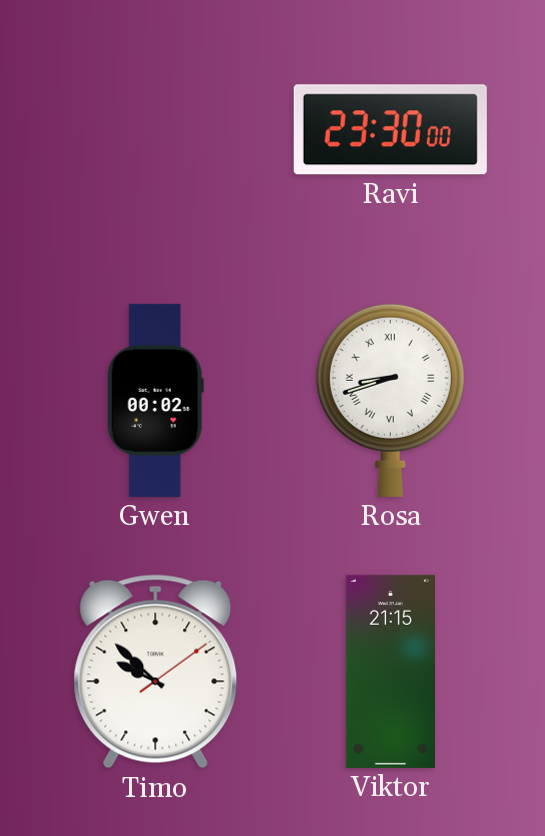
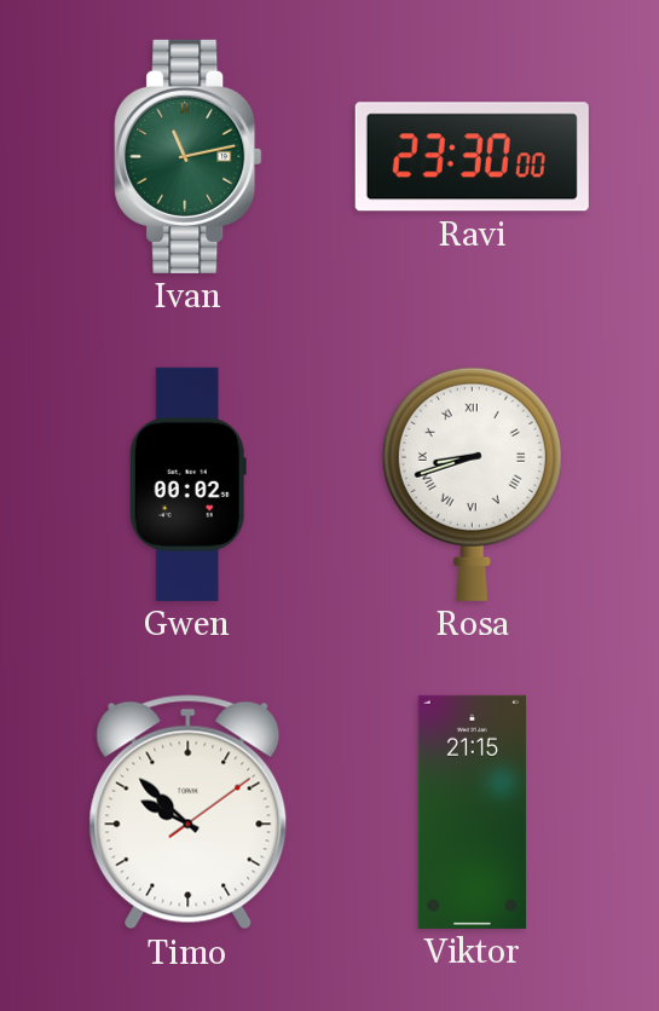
Ivan: none -> 11:13 (189, 156)
